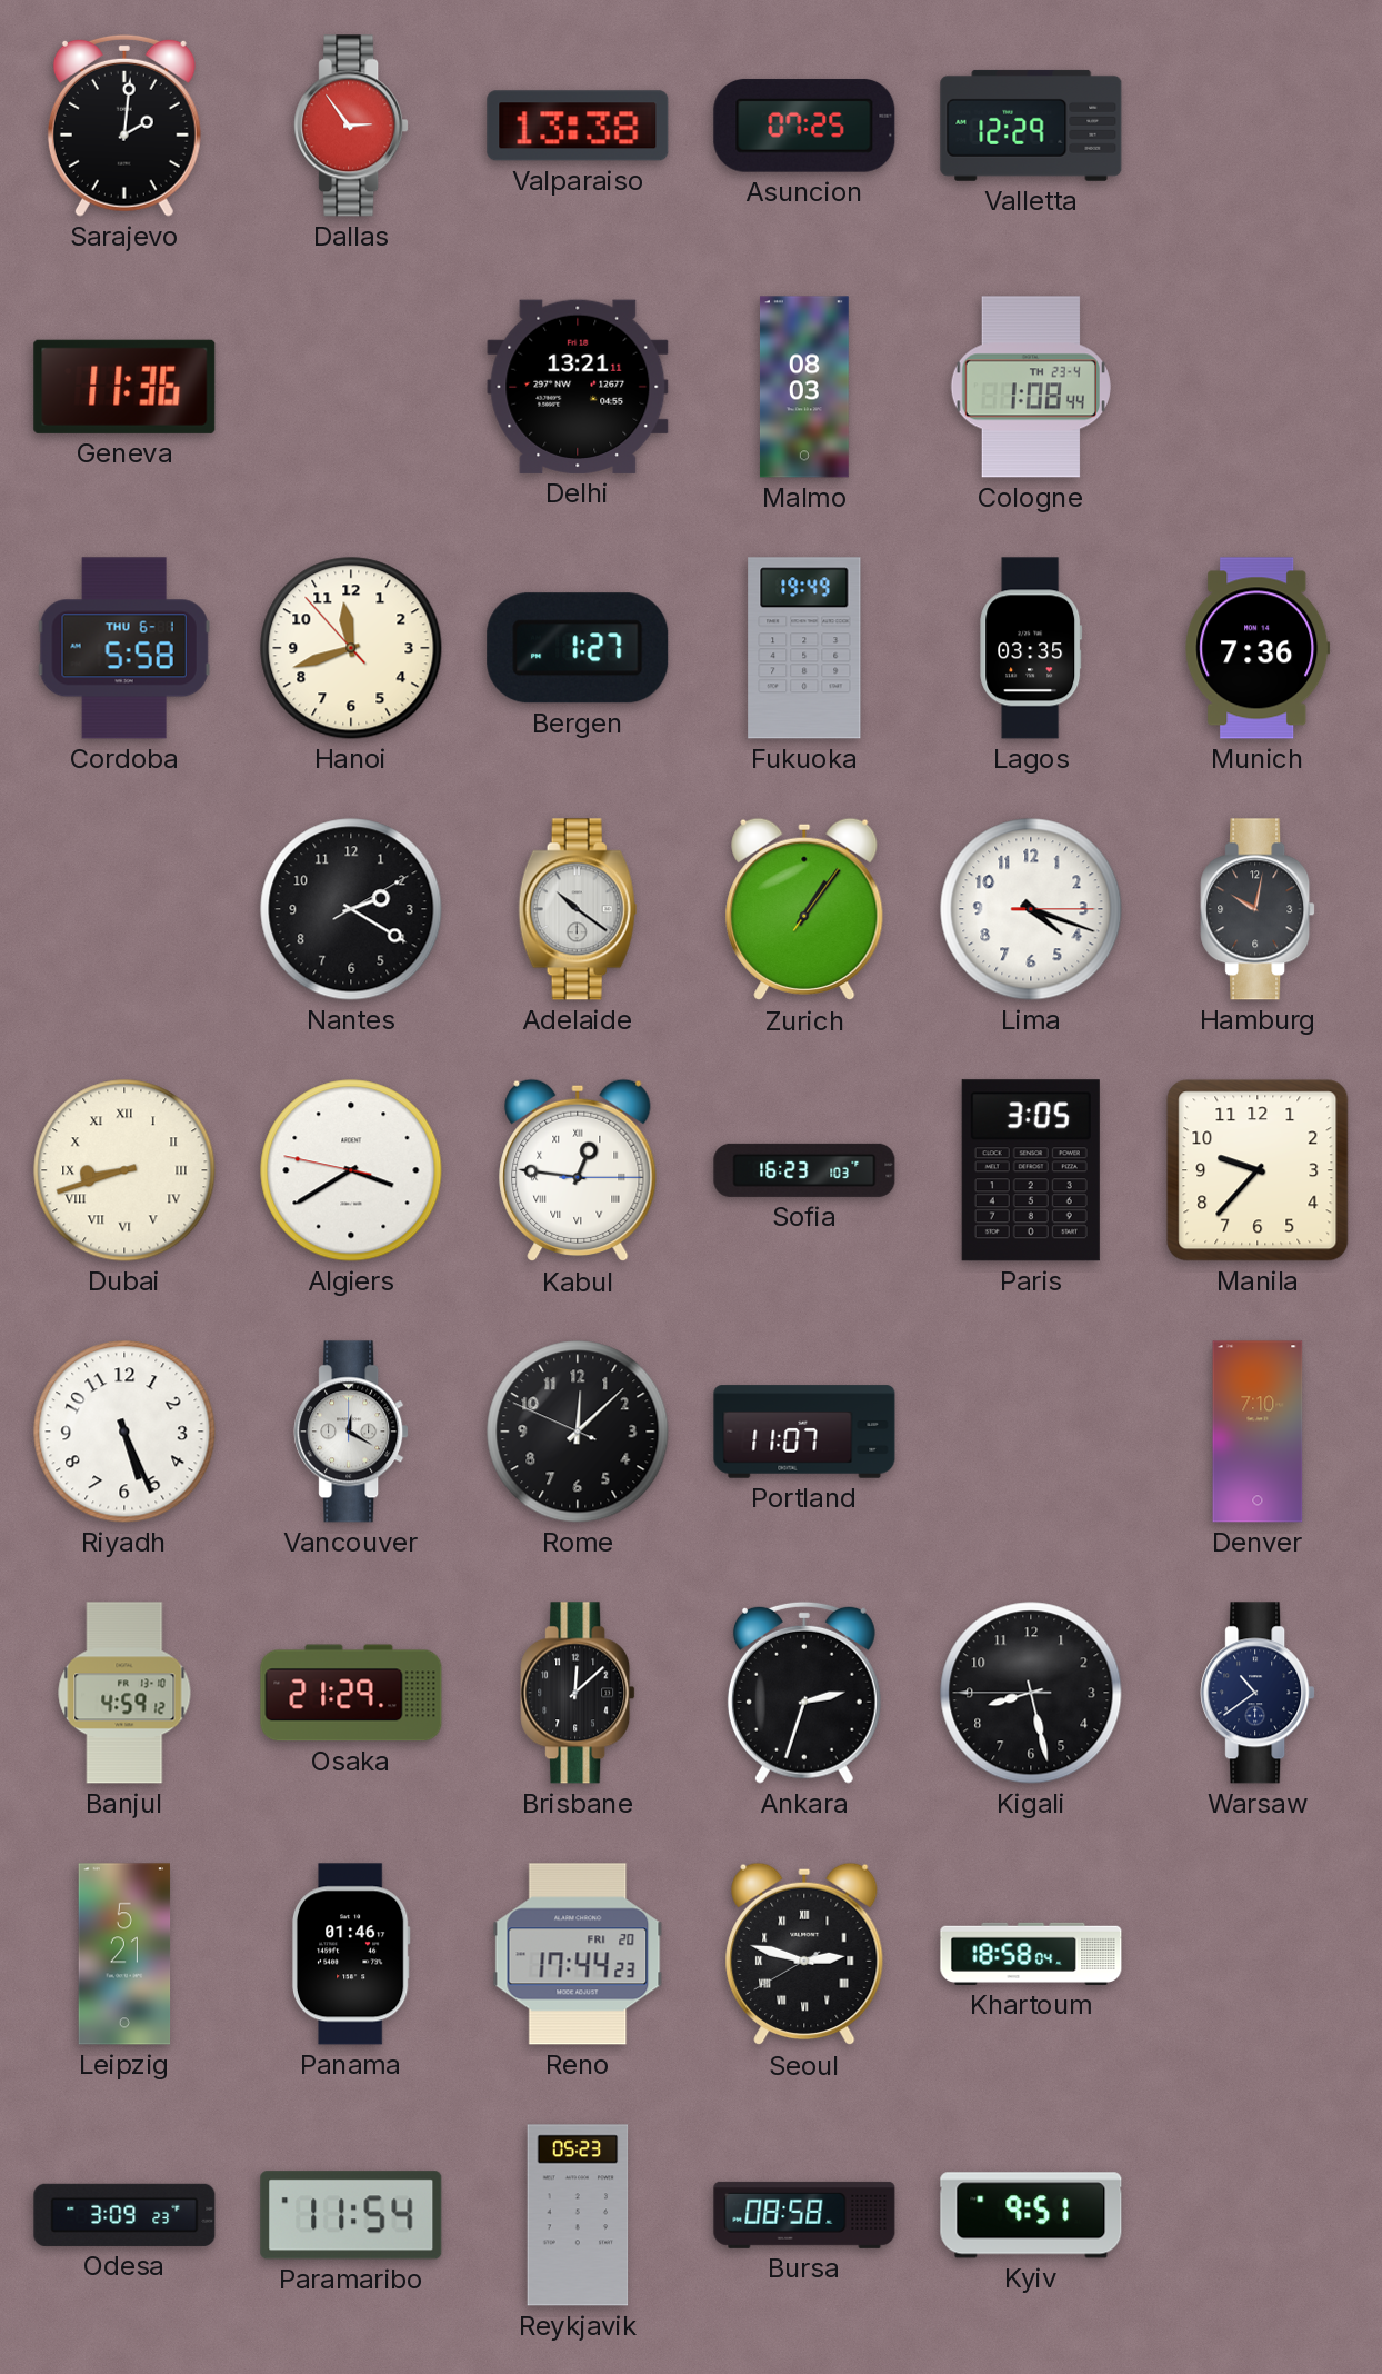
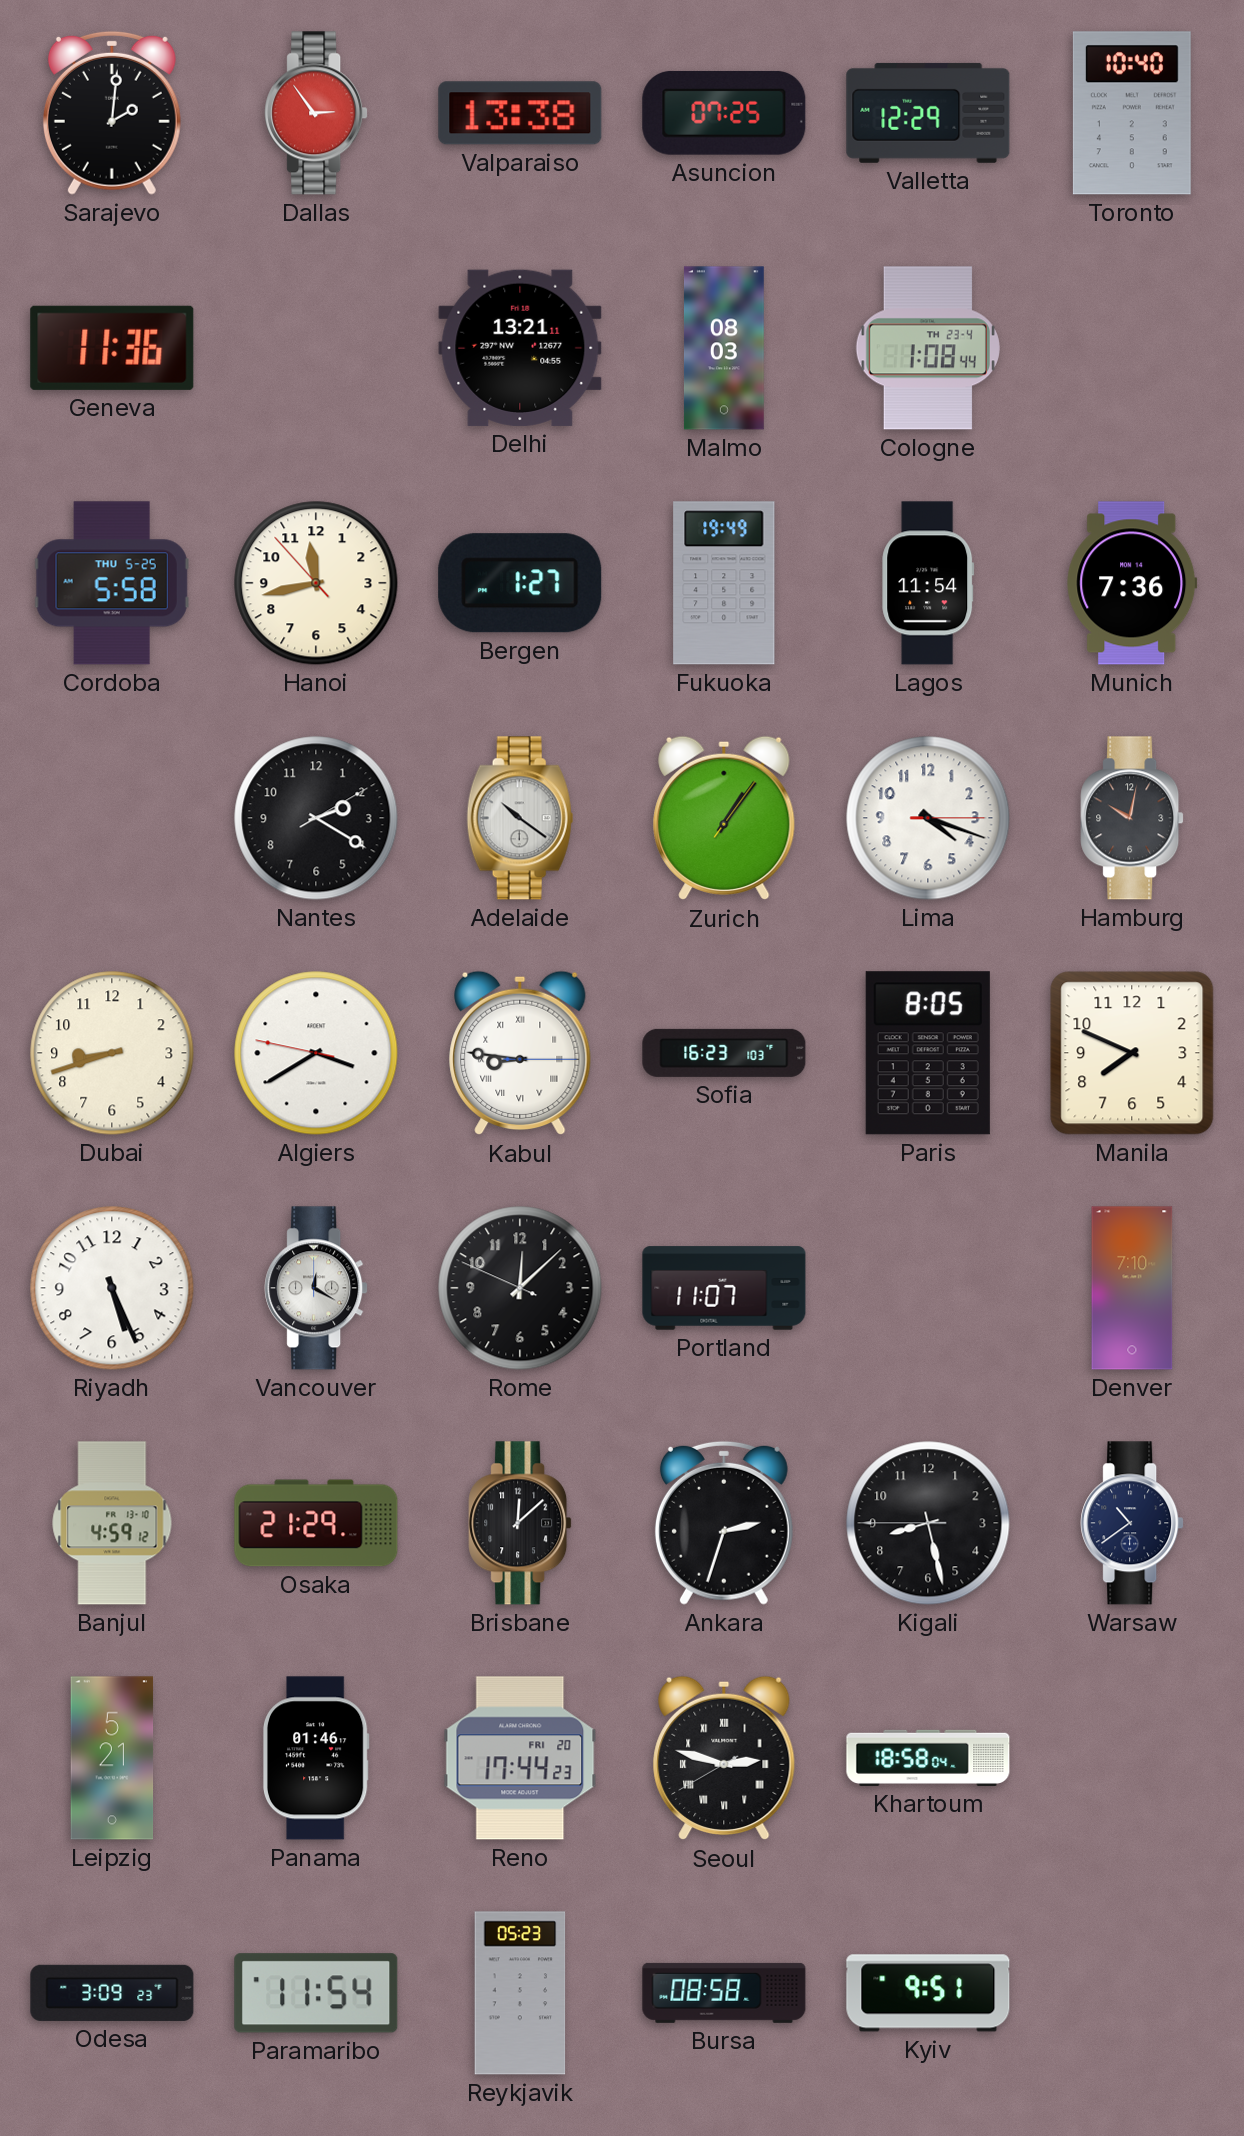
Toronto: none -> 10:40 (1132, 113)
Cordoba date: THU 6-1 -> THU 5-25 (112, 583)
Hanoi: 11:41 -> 11:42 (316, 583)
Lagos: 03:35 -> 11:54 (928, 583)
Dubai numerals: Roman -> Arabic (112, 1053)
Kabul: 12:46 -> 8:46 (520, 1053)
Paris: 3:05 -> 8:05 (928, 1053)
Manila: 9:37 -> 7:49 (1132, 1053)
